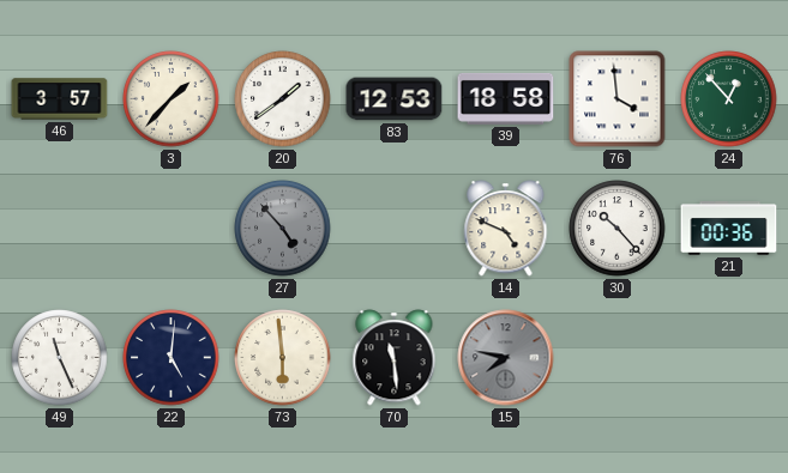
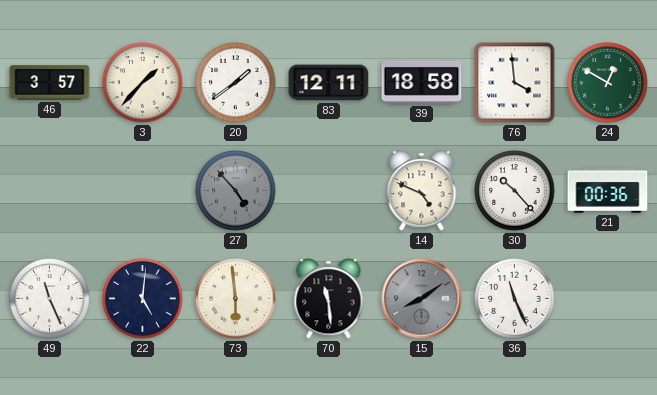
83: 12:53 -> 12:11 (329, 83)
24: 12:53 -> 12:50 (608, 83)
15: 7:47 -> 8:09 (422, 299)
36: none -> 11:26 (515, 299)
